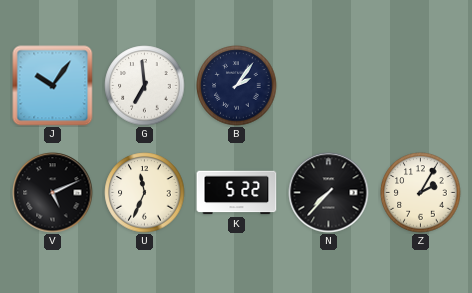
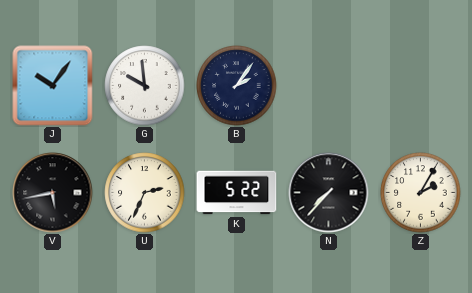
G: 6:59 -> 9:59 (145, 86)
V: 5:11 -> 5:43 (53, 193)
U: 11:34 -> 2:34 (145, 193)
